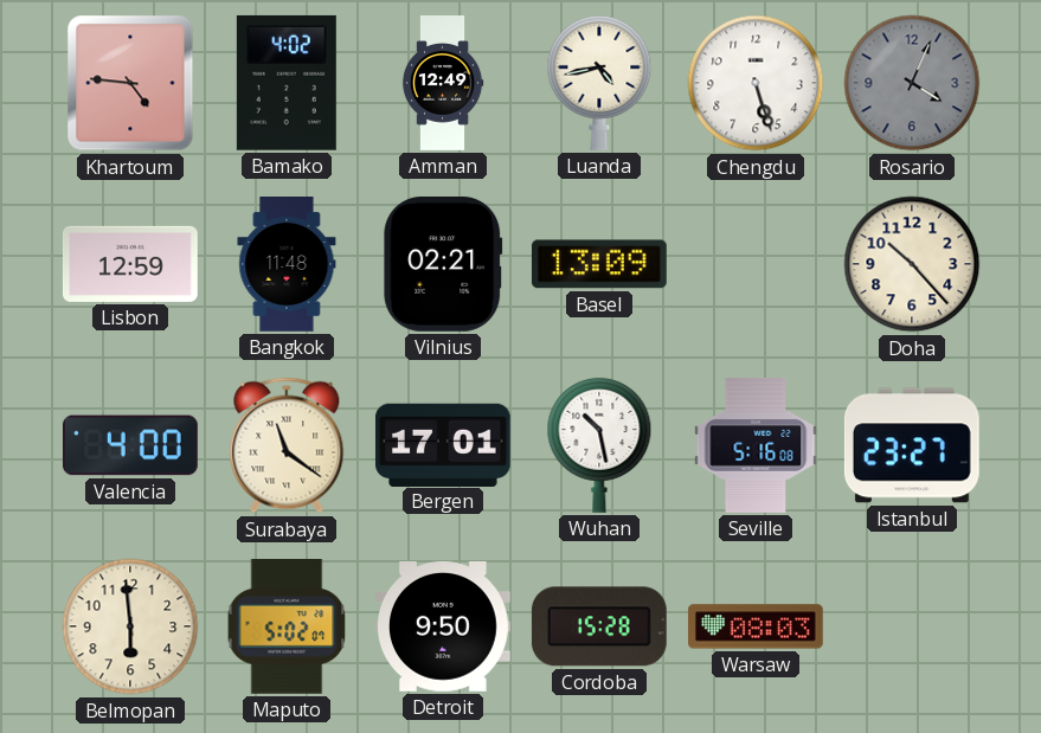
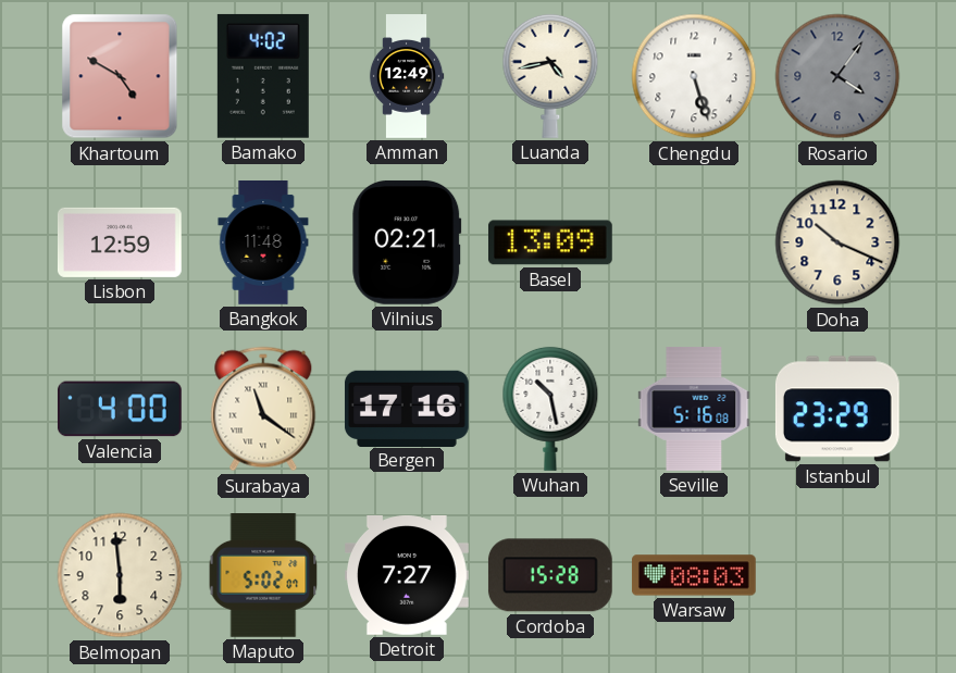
Khartoum: 4:46 -> 4:50 (120, 76)
Rosario: 4:04 -> 4:06 (837, 76)
Doha: 10:23 -> 10:19 (837, 242)
Bergen: 17:01 -> 17:16 (407, 408)
Istanbul: 23:27 -> 23:29 (837, 409)
Detroit: 9:50 -> 7:27 (408, 576)
